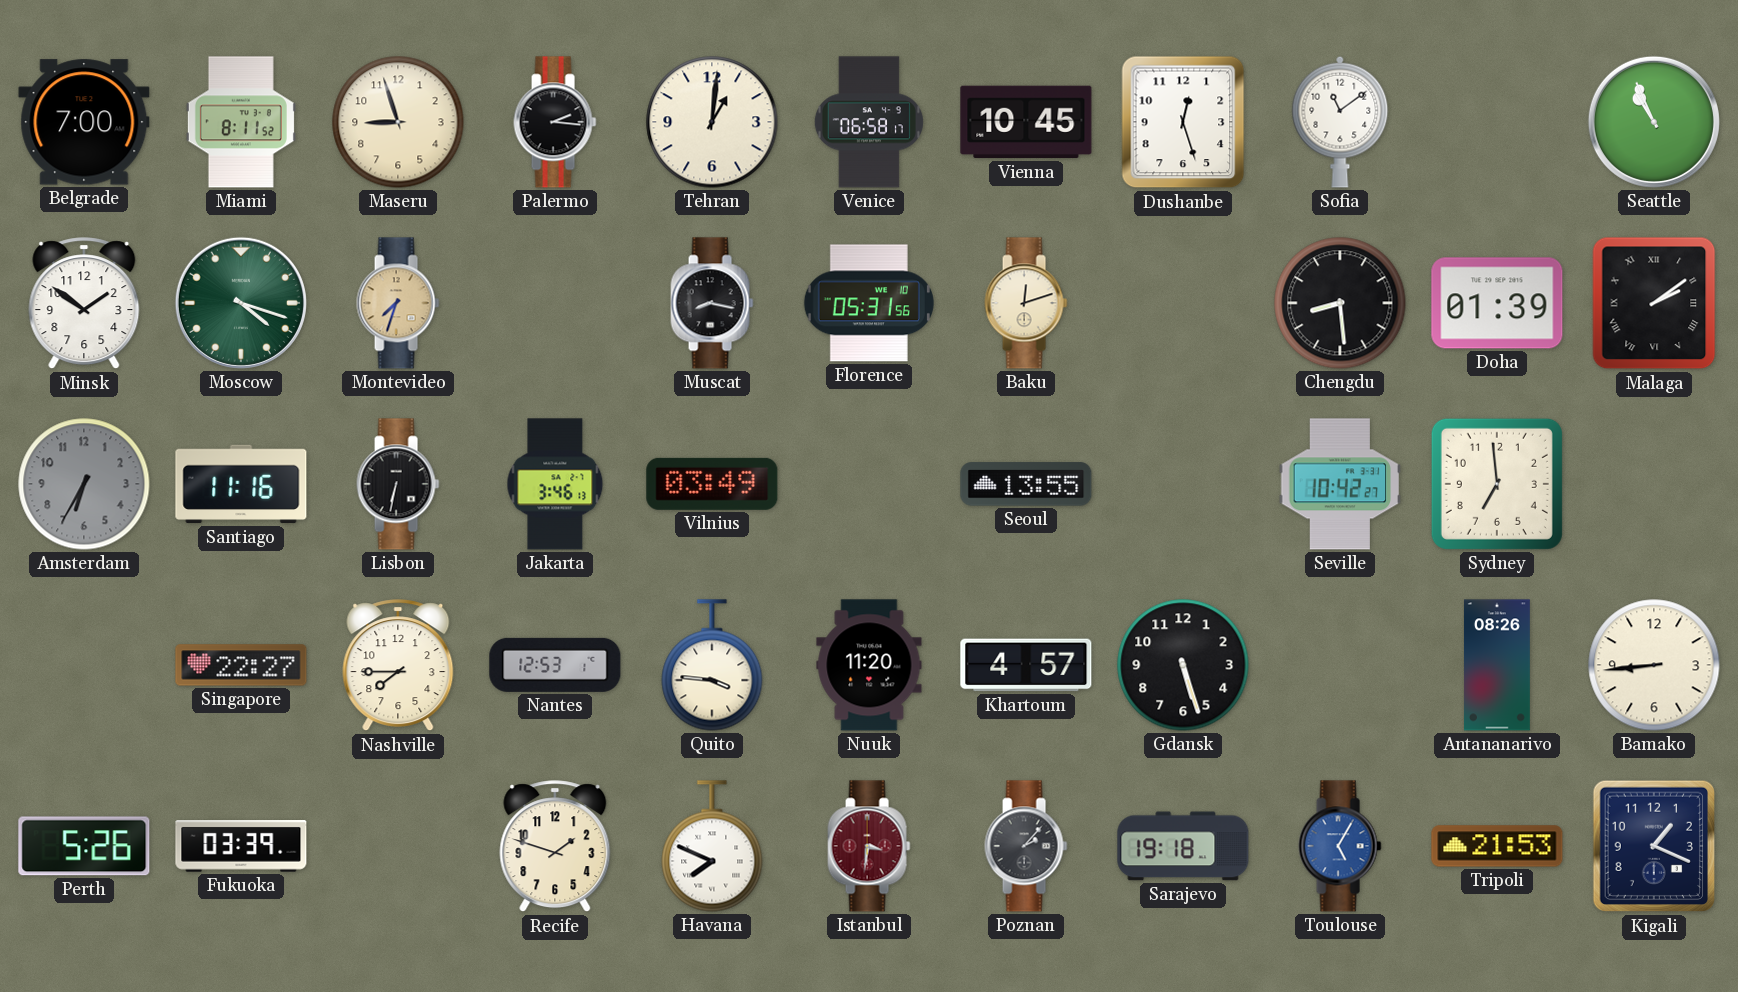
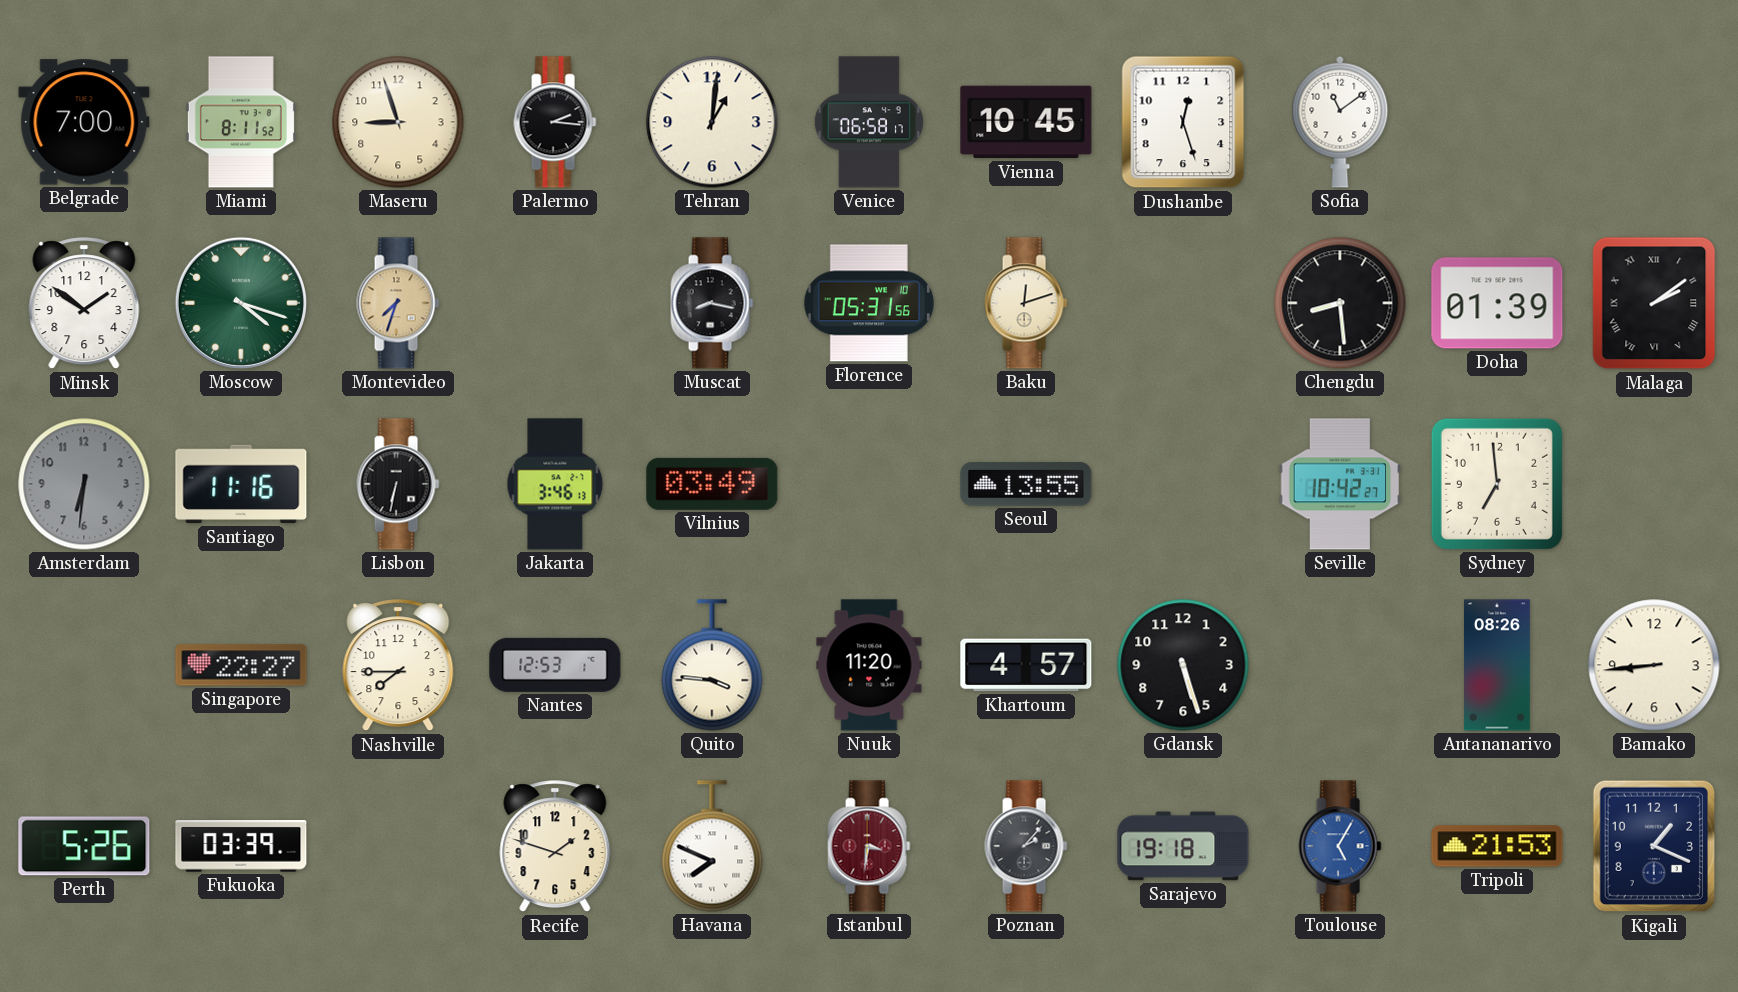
Seattle: 10:56 -> none (1654, 122)
Amsterdam: 6:35 -> 6:31 (84, 484)
